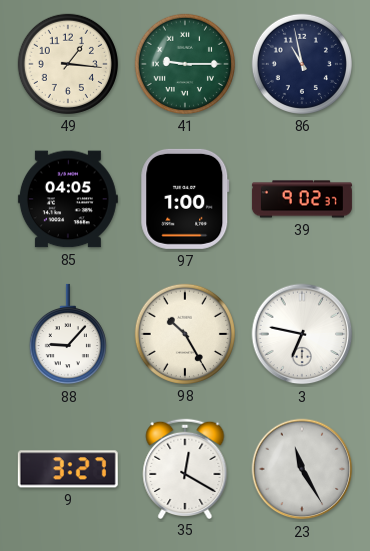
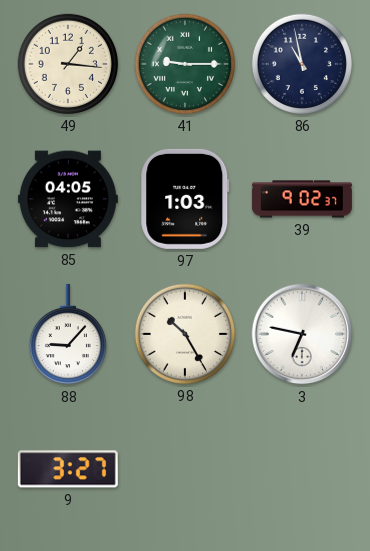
97: 1:00 -> 1:03 (185, 199)
35: 12:20 -> none (185, 468)
23: 11:25 -> none (302, 469)
